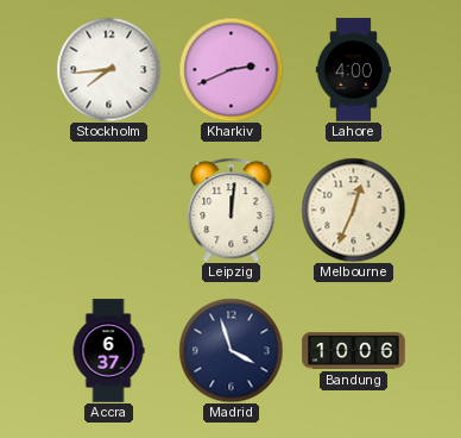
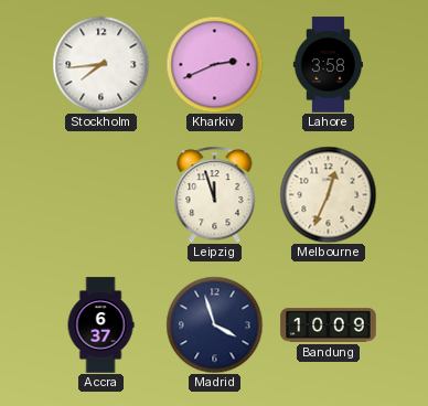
Lahore: 4:00 -> 3:58 (328, 65)
Leipzig: 12:01 -> 11:57 (215, 194)
Bandung: 10:06 -> 10:09 (329, 325)
